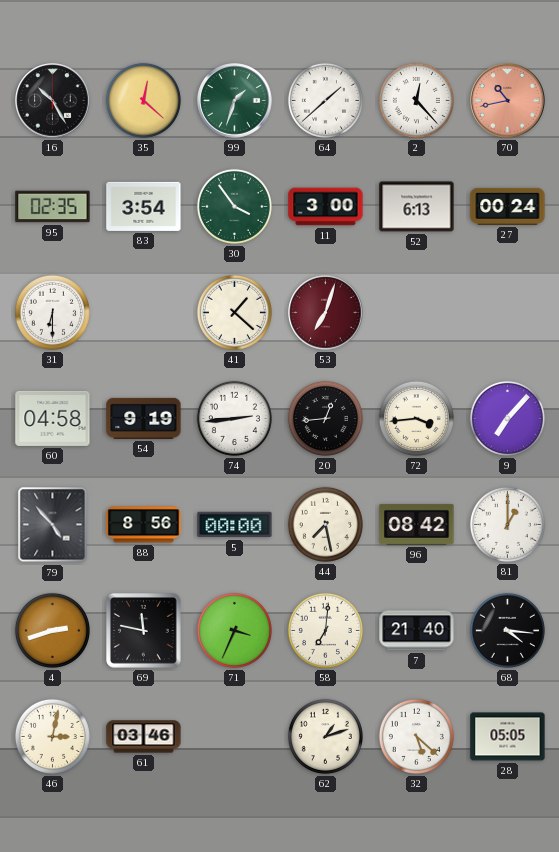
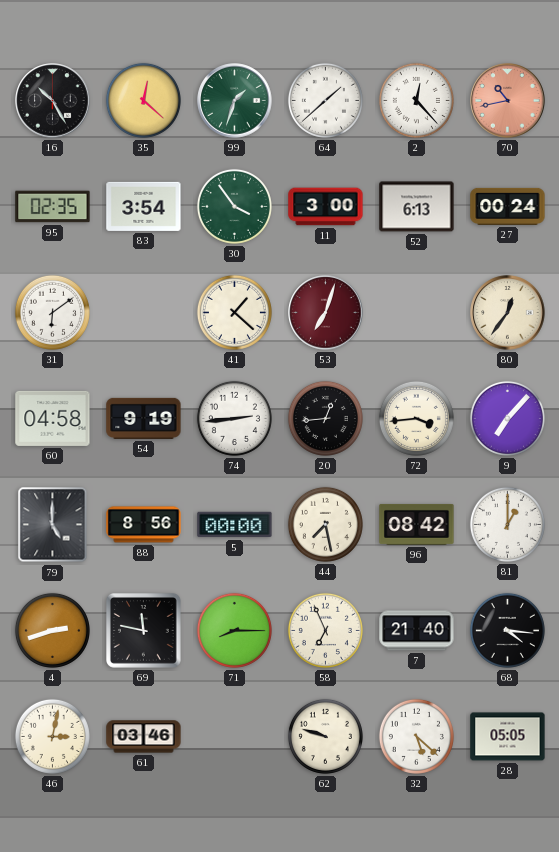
31: 6:30 -> 6:09 (52, 312)
80: none -> 12:36 (508, 313)
79: 4:53 -> 5:00 (53, 525)
71: 3:34 -> 8:15 (234, 630)
58: 7:01 -> 6:56 (325, 630)
62: 1:12 -> 9:48 (325, 736)
